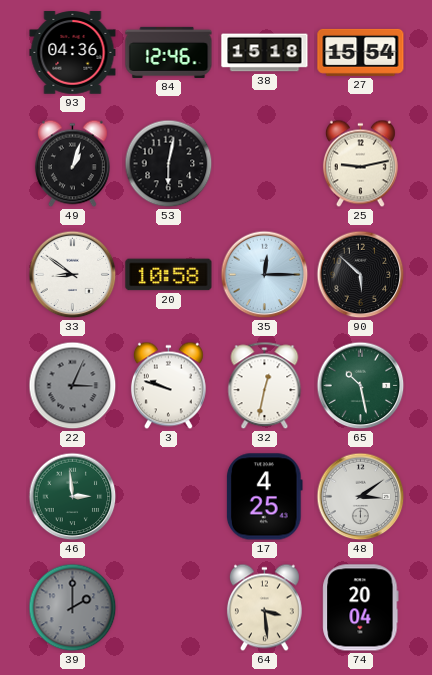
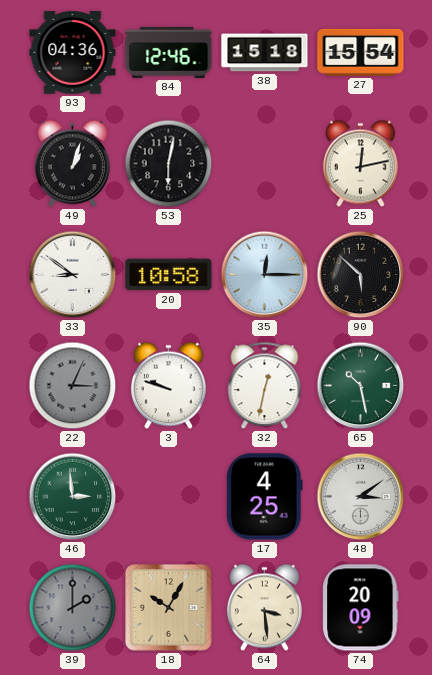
25: 9:13 -> 12:13 (360, 164)
18: none -> 10:05 (169, 608)
74: 20:04 -> 20:09 (361, 608)
